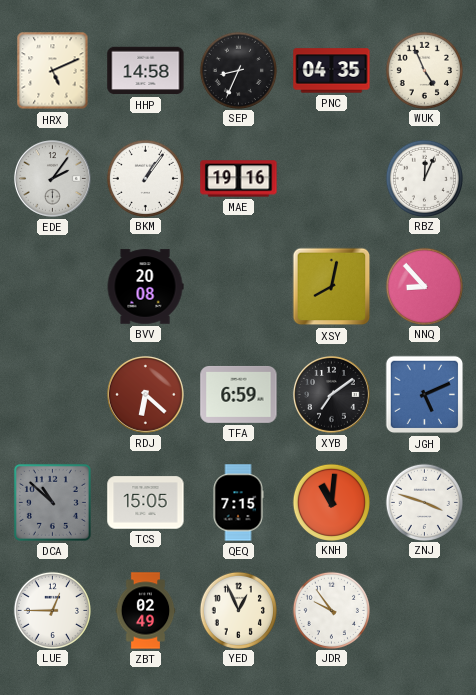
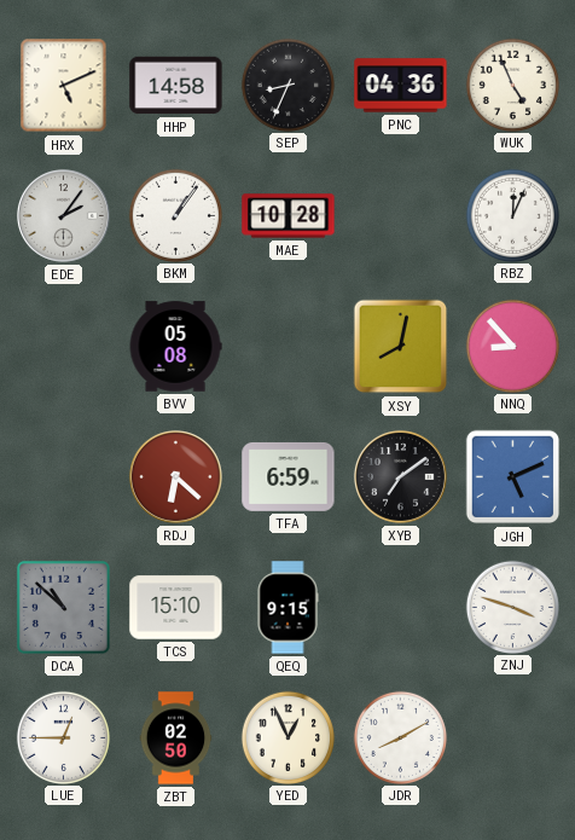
PNC: 04:35 -> 04:36 (401, 86)
MAE: 19:16 -> 10:28 (289, 216)
BVV: 20:08 -> 05:08 (175, 347)
TCS: 15:05 -> 15:10 (176, 608)
QEQ: 7:15 -> 9:15 (287, 608)
KNH: 11:01 -> none (331, 502)
ZBT: 02:49 -> 02:50 (176, 738)
JDR: 9:54 -> 8:10 (400, 737)
